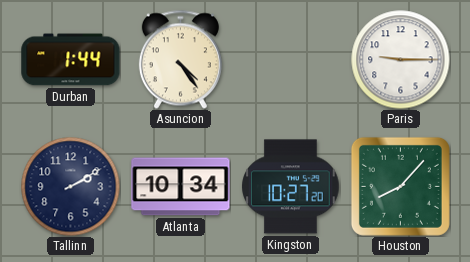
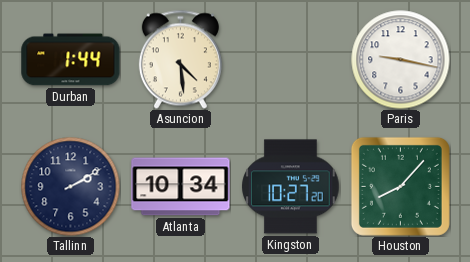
Asuncion: 4:24 -> 4:29 (180, 59)
Paris: 9:15 -> 9:17 (401, 60)
